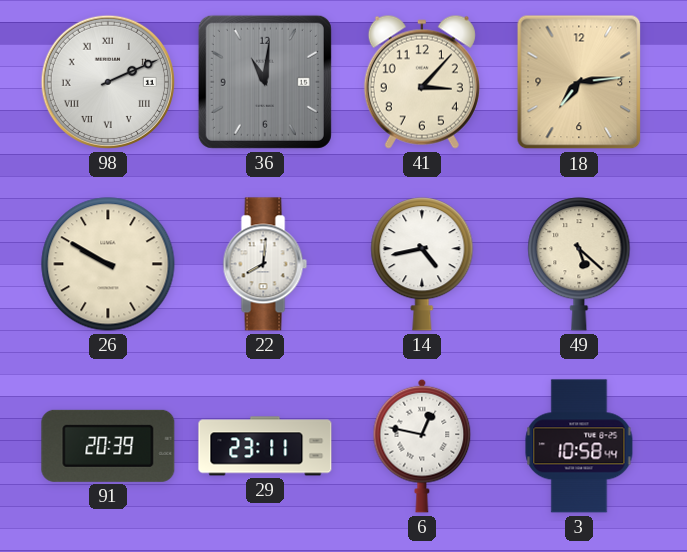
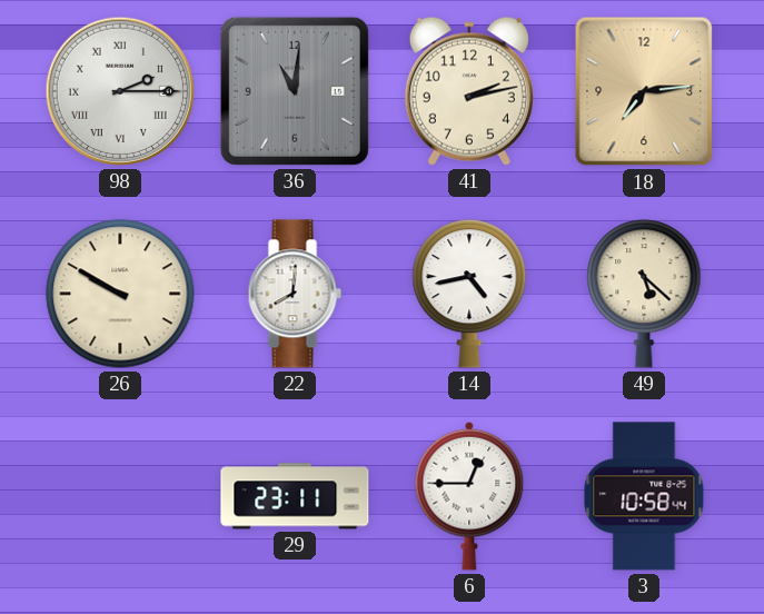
98: 2:11 -> 2:15 (120, 91)
41: 3:07 -> 2:13 (469, 91)
91: 20:39 -> none (108, 446)
6: 12:47 -> 12:45 (469, 496)
